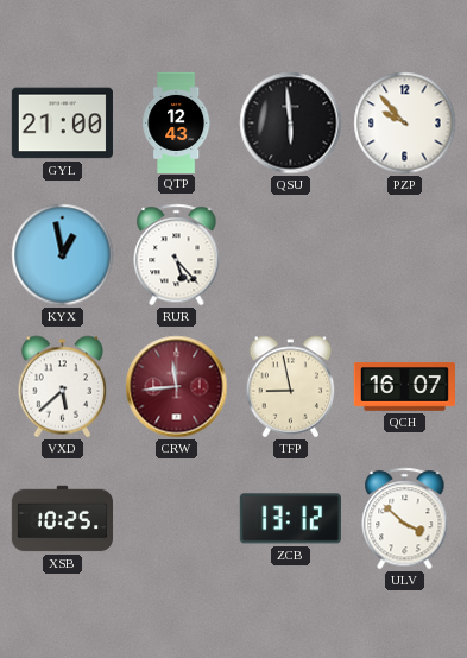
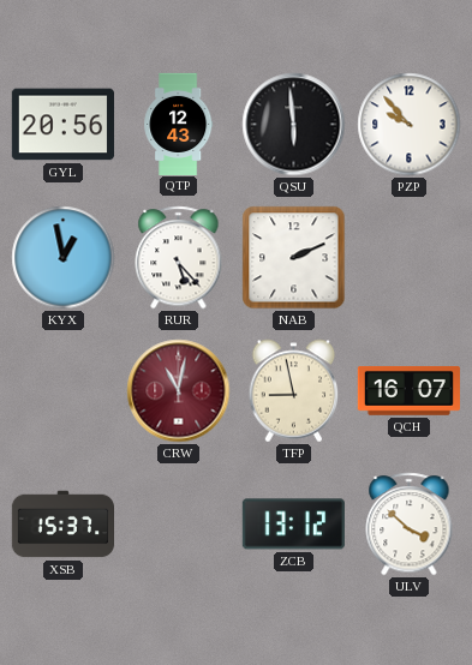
GYL: 21:00 -> 20:56 (62, 125)
NAB: none -> 2:11 (294, 258)
VXD: 5:38 -> none (63, 387)
CRW: 11:44 -> 11:02 (179, 391)
XSB: 10:25 -> 15:37 (62, 525)
